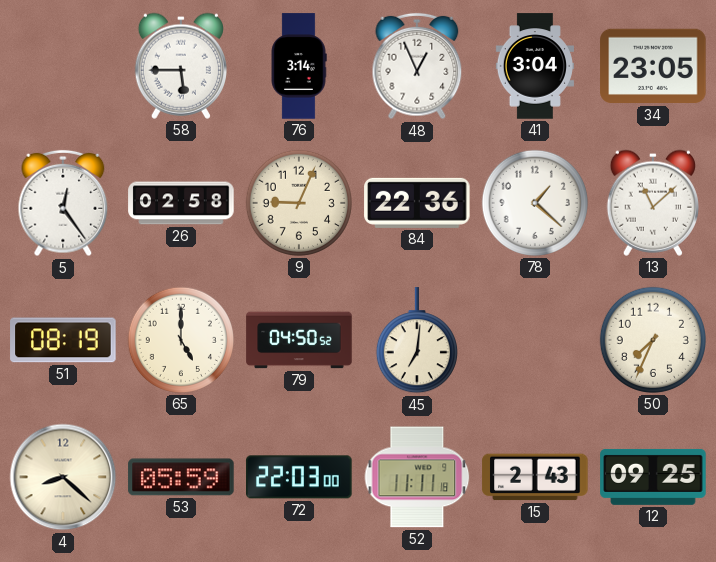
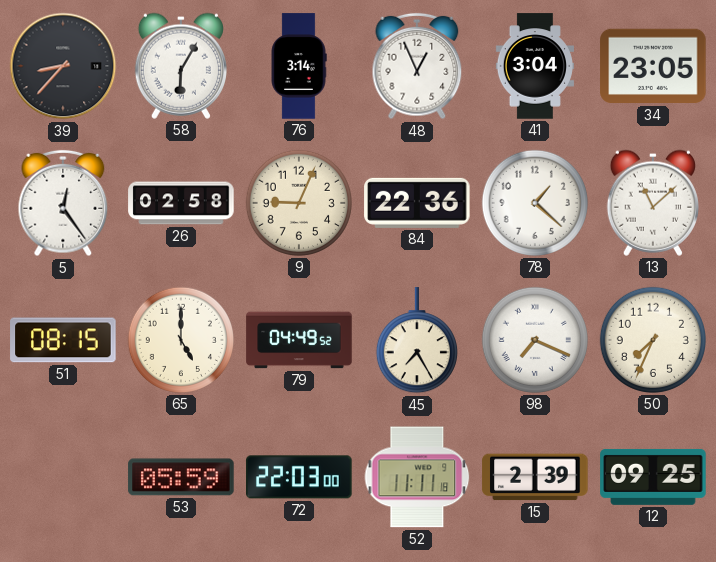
39: none -> 8:37 (63, 66)
58: 5:45 -> 6:05 (181, 66)
51: 08:19 -> 08:15 (63, 340)
79: 04:50 -> 04:49 (299, 340)
45: 7:01 -> 7:25 (417, 341)
98: none -> 7:19 (535, 340)
4: 8:22 -> none (63, 477)
15: 2:43 -> 2:39 (535, 477)
